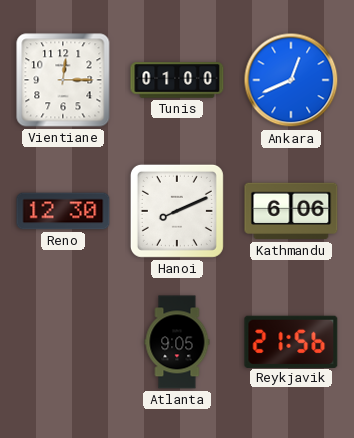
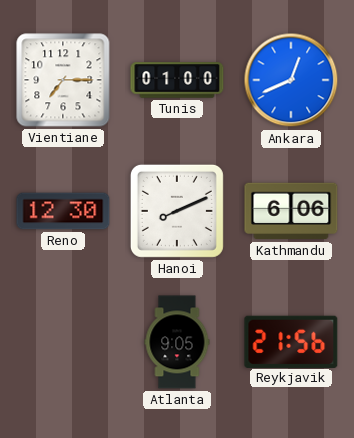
Vientiane: 12:15 -> 7:15 (63, 80)
